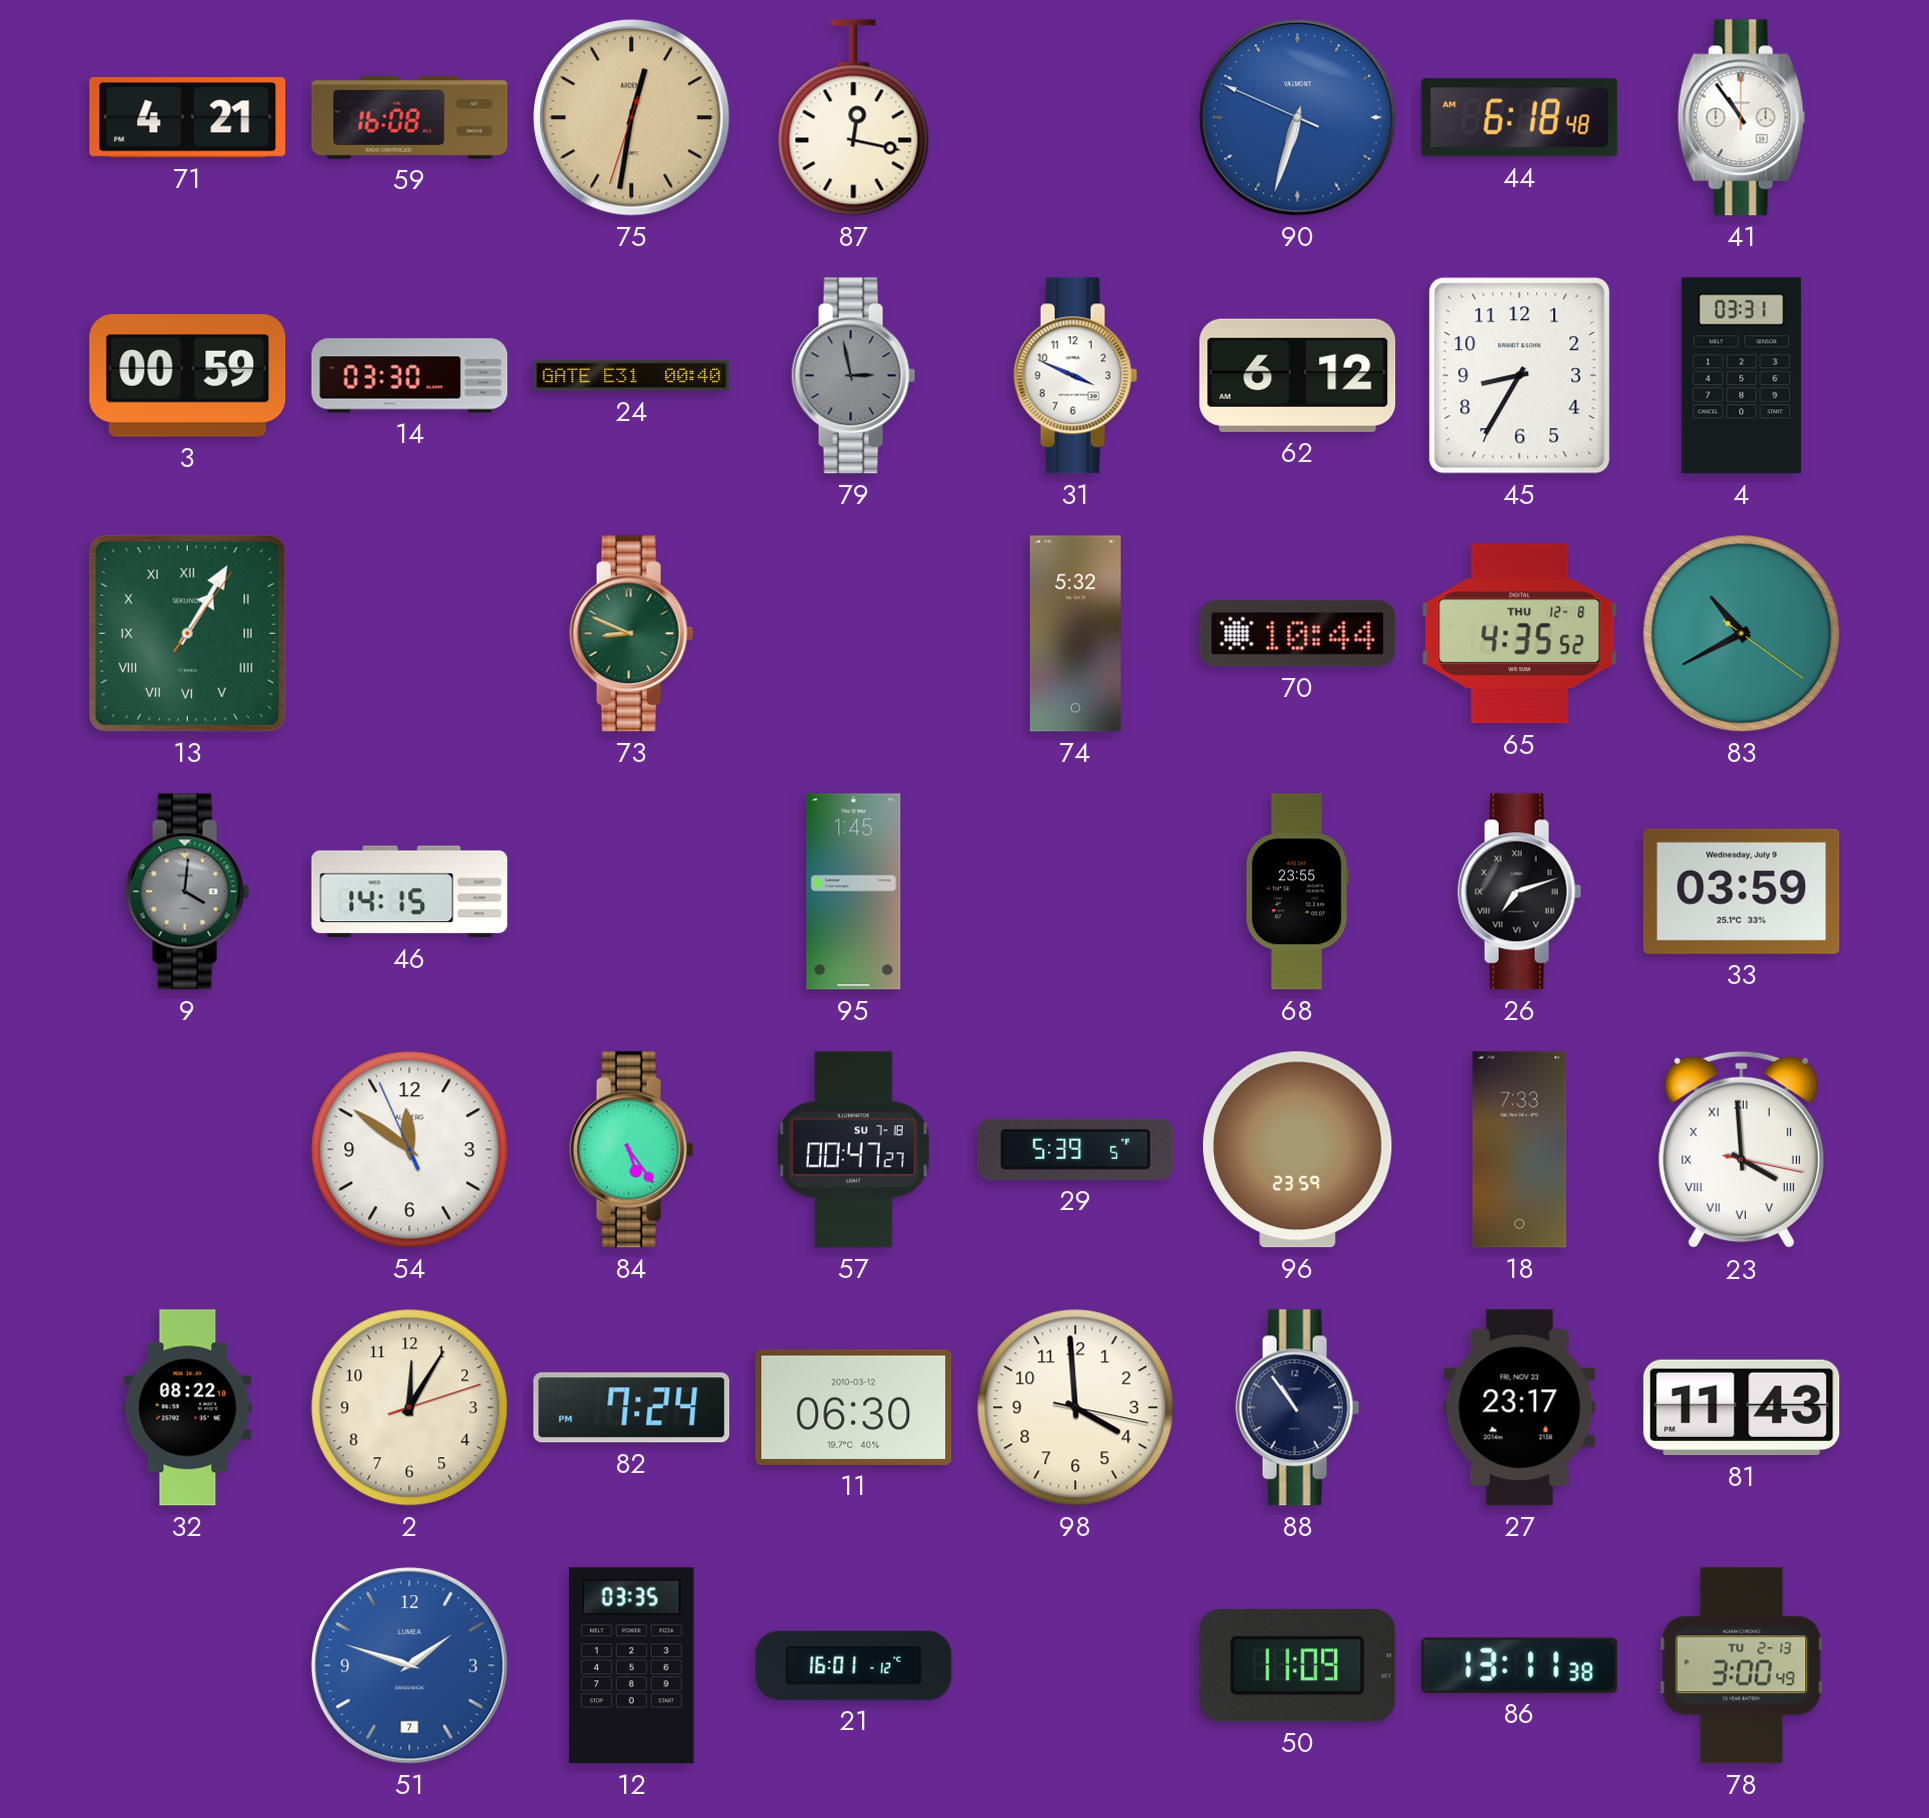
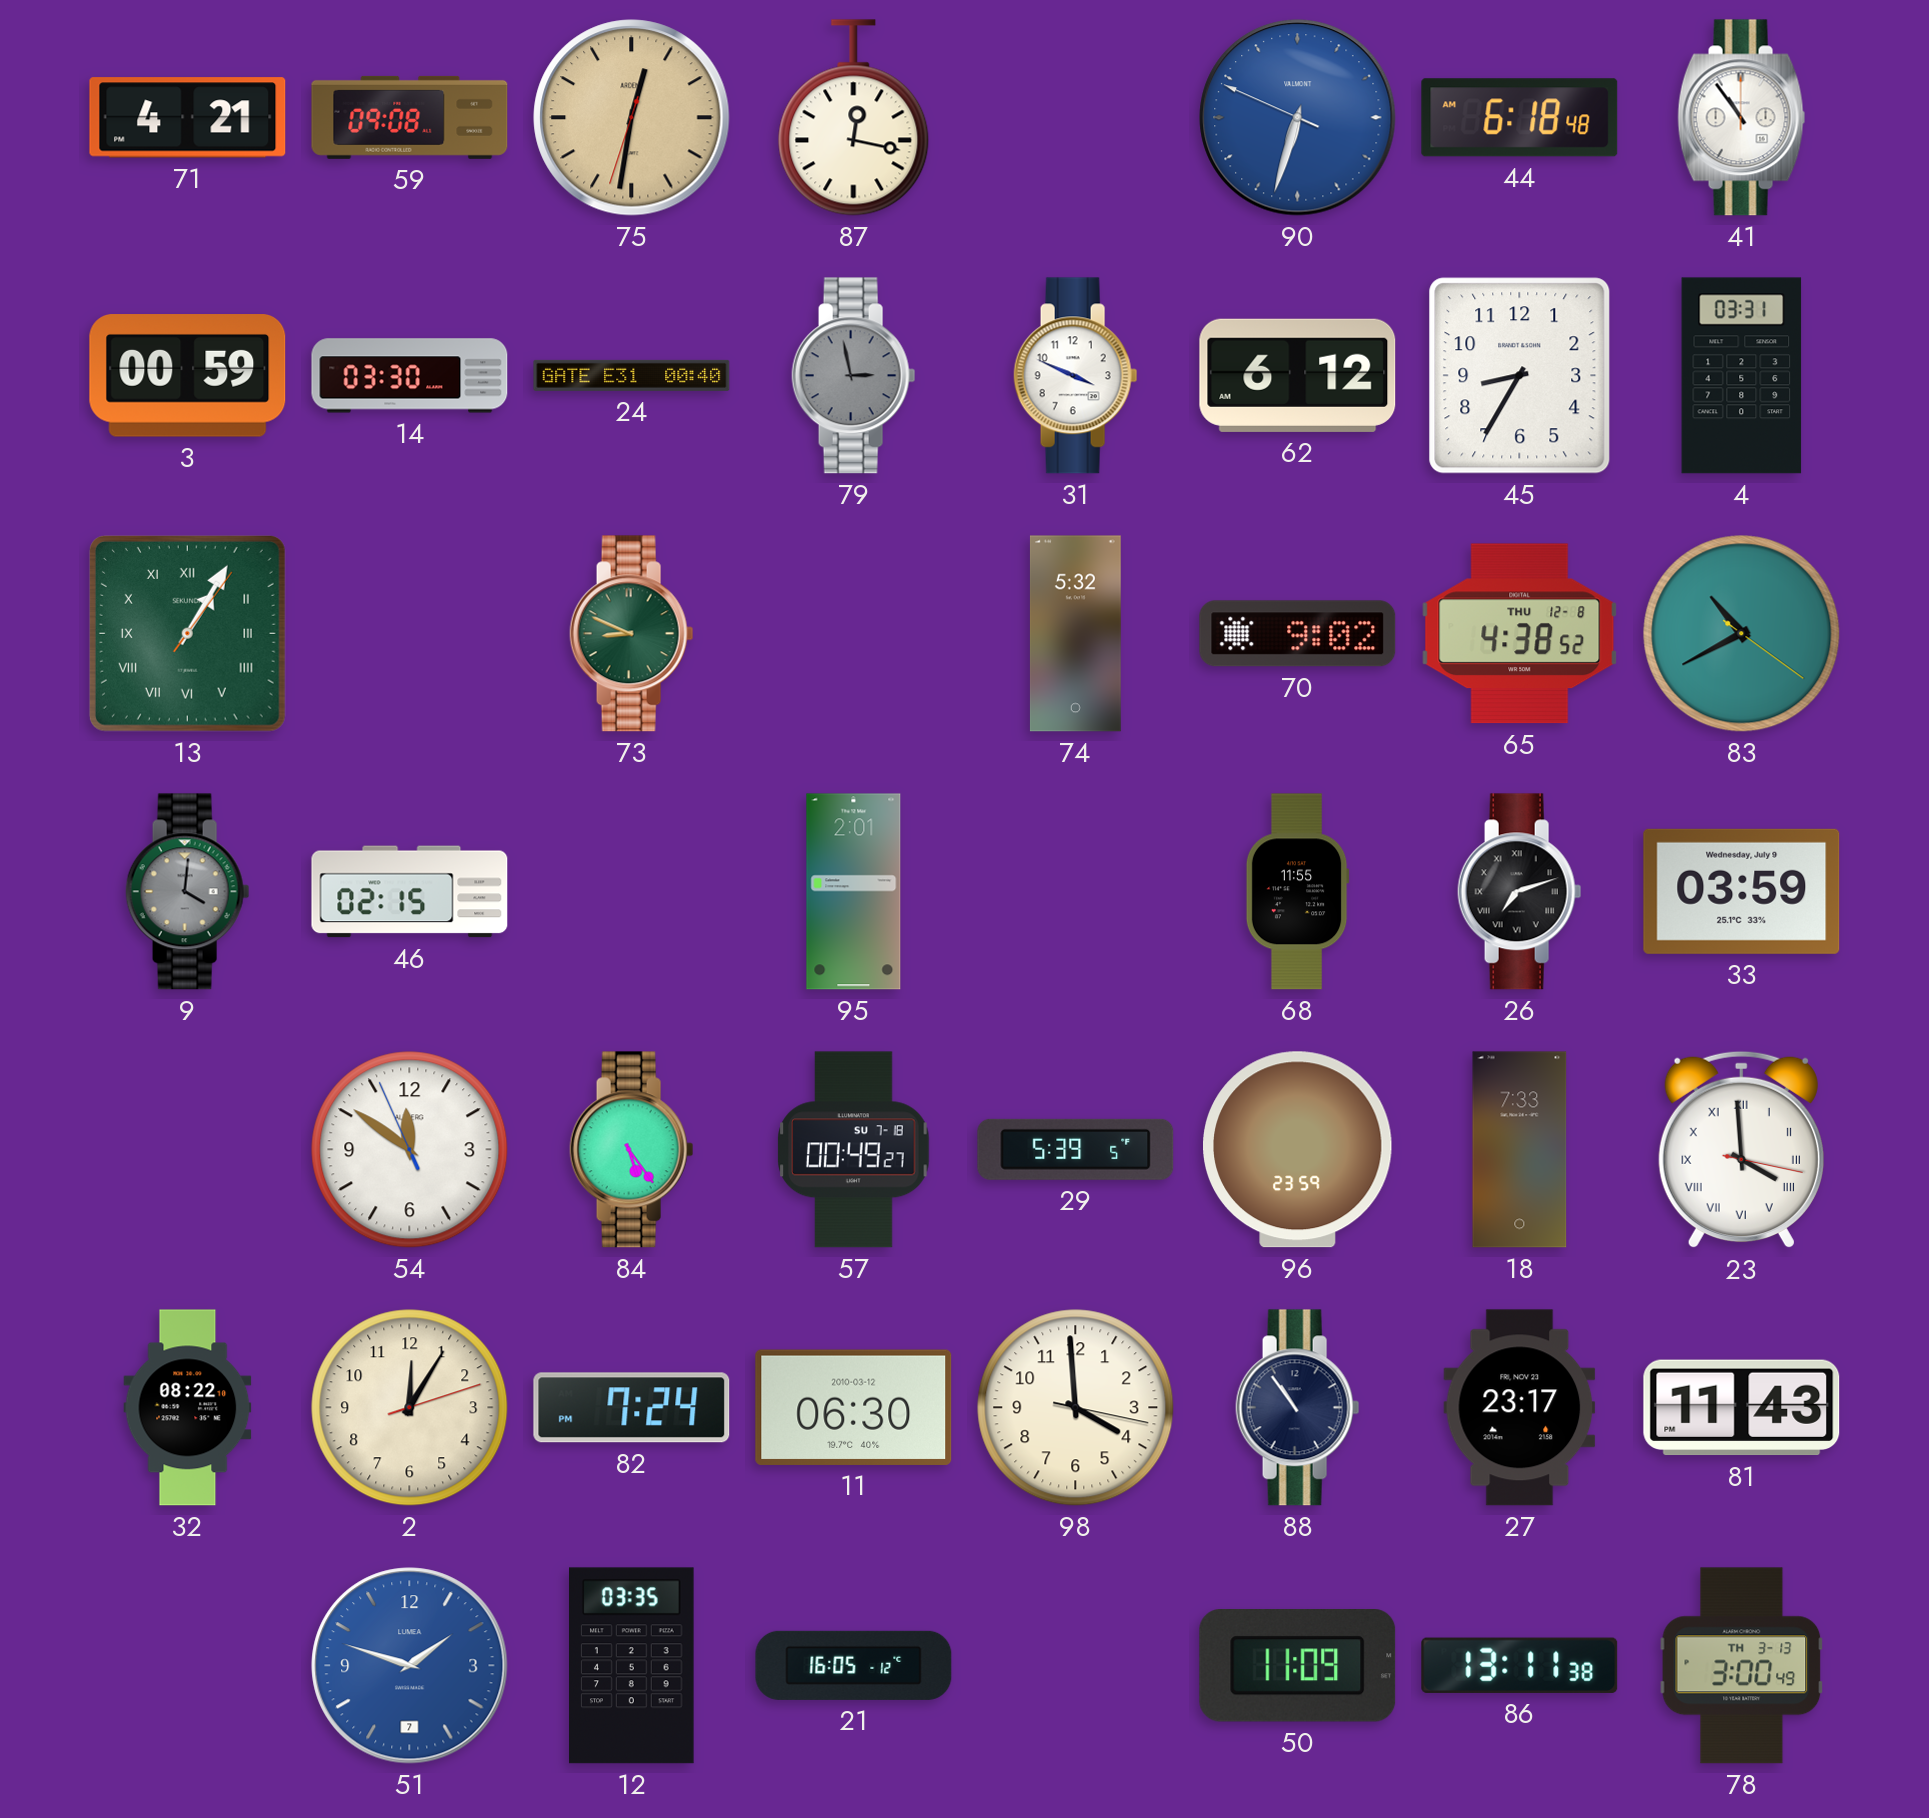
59: 16:08 -> 09:08 (410, 117)
70: 10:44 -> 9:02 (1298, 634)
65: 4:35 -> 4:38 (1520, 634)
46: 14:15 -> 02:15 (410, 892)
95: 1:45 -> 2:01 (854, 892)
68: 23:55 -> 11:55 (1297, 892)
57: 00:47 -> 00:49 (854, 1150)
21: 16:01 -> 16:05 (854, 1665)
78 date: TU 2-13 -> TH 3-13 (1742, 1666)
